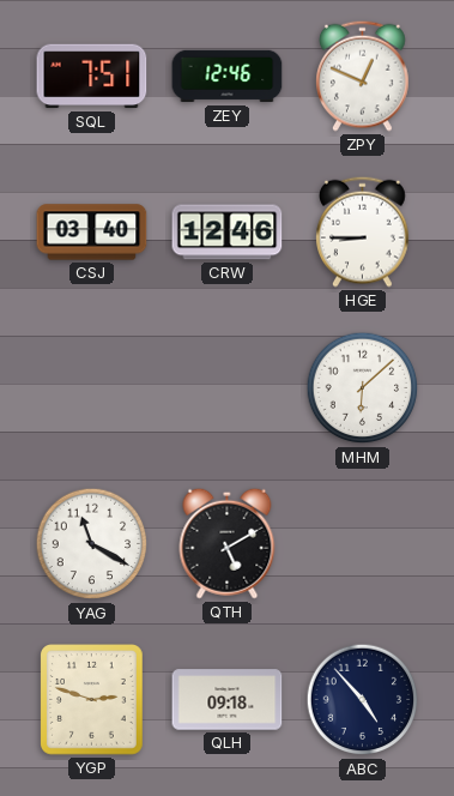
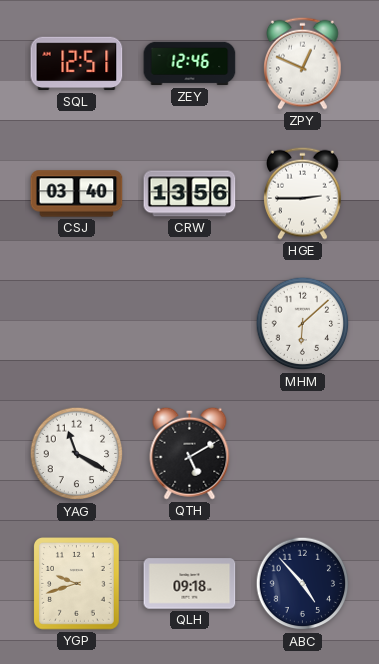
SQL: 7:51 -> 12:51 (77, 64)
CRW: 12:46 -> 13:56 (190, 194)
HGE: 8:45 -> 2:45 (303, 193)
YGP: 2:48 -> 9:42 (77, 584)
